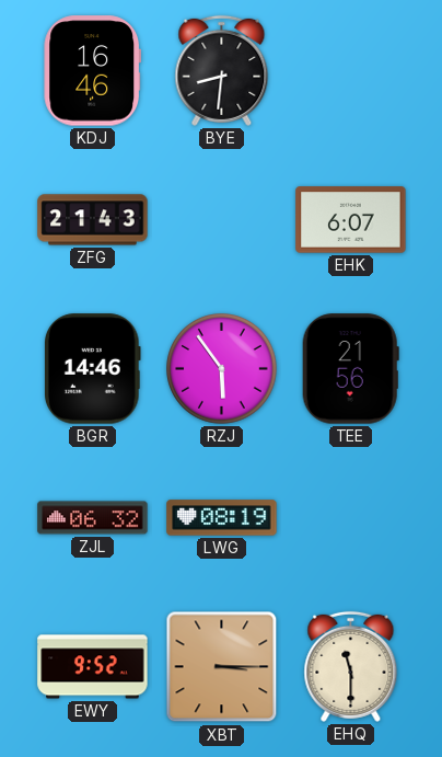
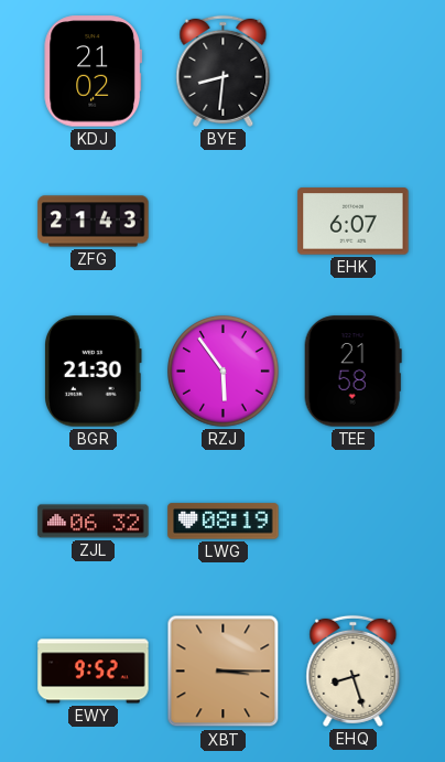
KDJ: 16:46 -> 21:02 (93, 72)
BGR: 14:46 -> 21:30 (94, 372)
TEE: 21:56 -> 21:58 (352, 372)
EHQ: 11:30 -> 8:27 (354, 670)
